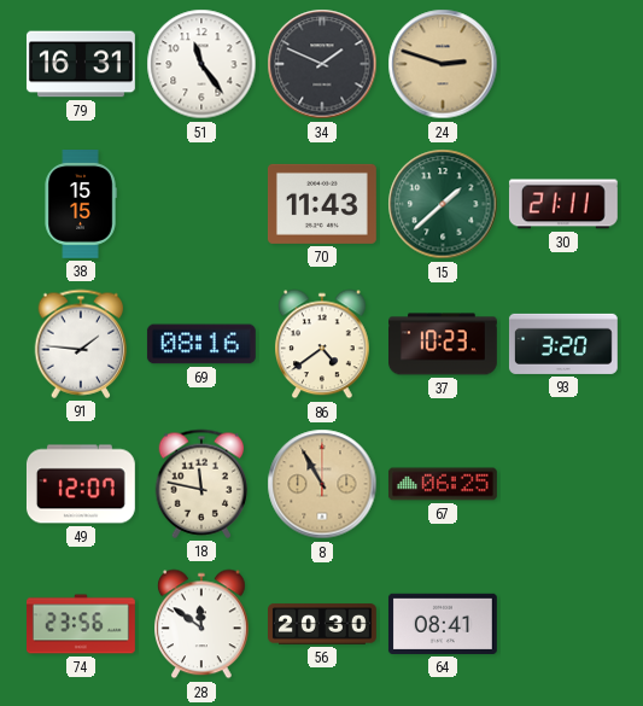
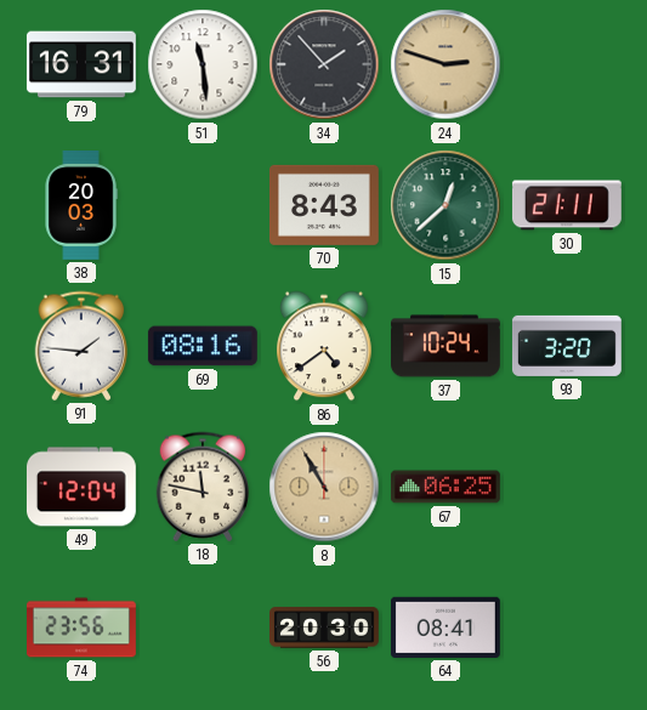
51: 11:24 -> 11:29 (203, 64)
34: 1:49 -> 1:53 (324, 64)
38: 15:15 -> 20:03 (81, 206)
70: 11:43 -> 8:43 (324, 205)
15: 1:38 -> 12:38 (445, 205)
37: 10:23 -> 10:24 (447, 346)
49: 12:07 -> 12:04 (81, 487)
28: 11:51 -> none (203, 624)
